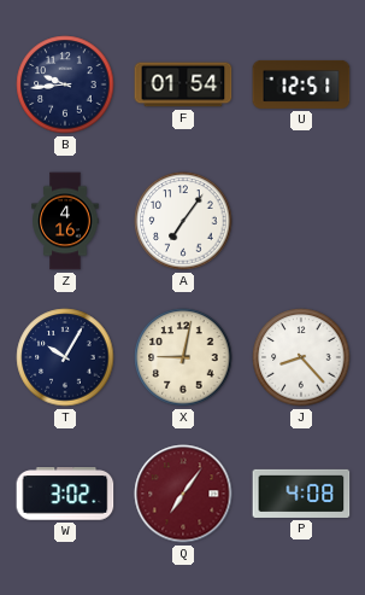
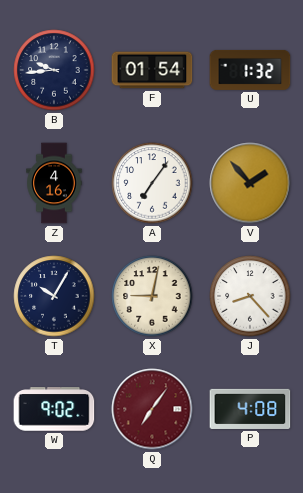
U: 12:51 -> 1:32 (250, 70)
V: none -> 1:53 (250, 183)
W: 3:02 -> 9:02 (54, 409)
